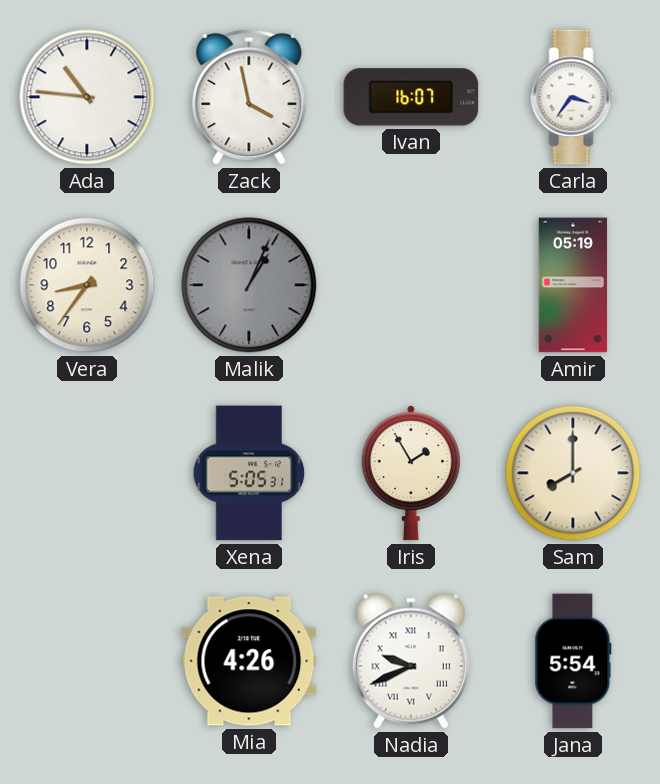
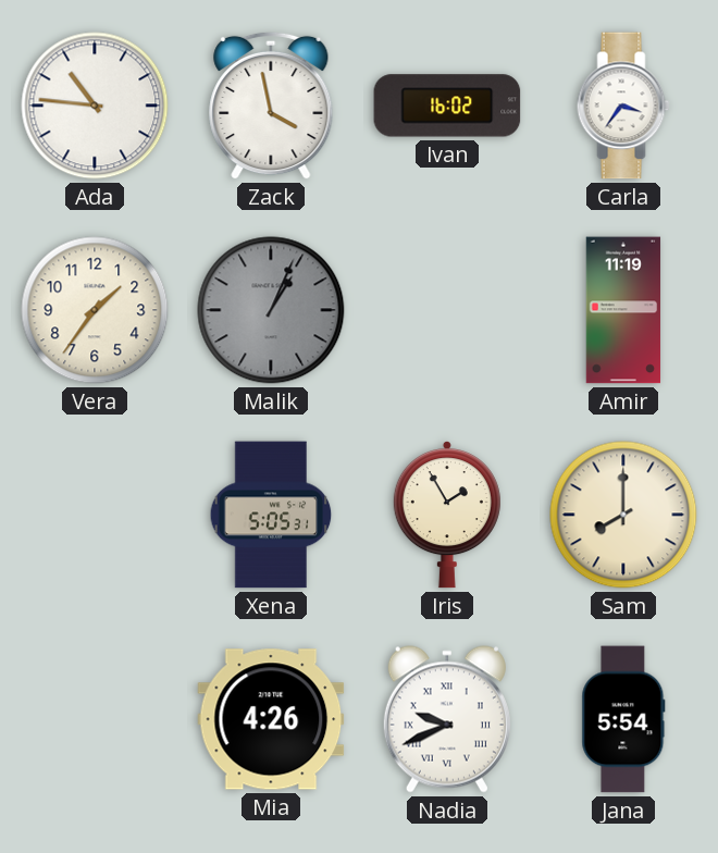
Ivan: 16:07 -> 16:02 (447, 106)
Vera: 8:36 -> 1:36 (95, 310)
Amir: 05:19 -> 11:19 (623, 310)
